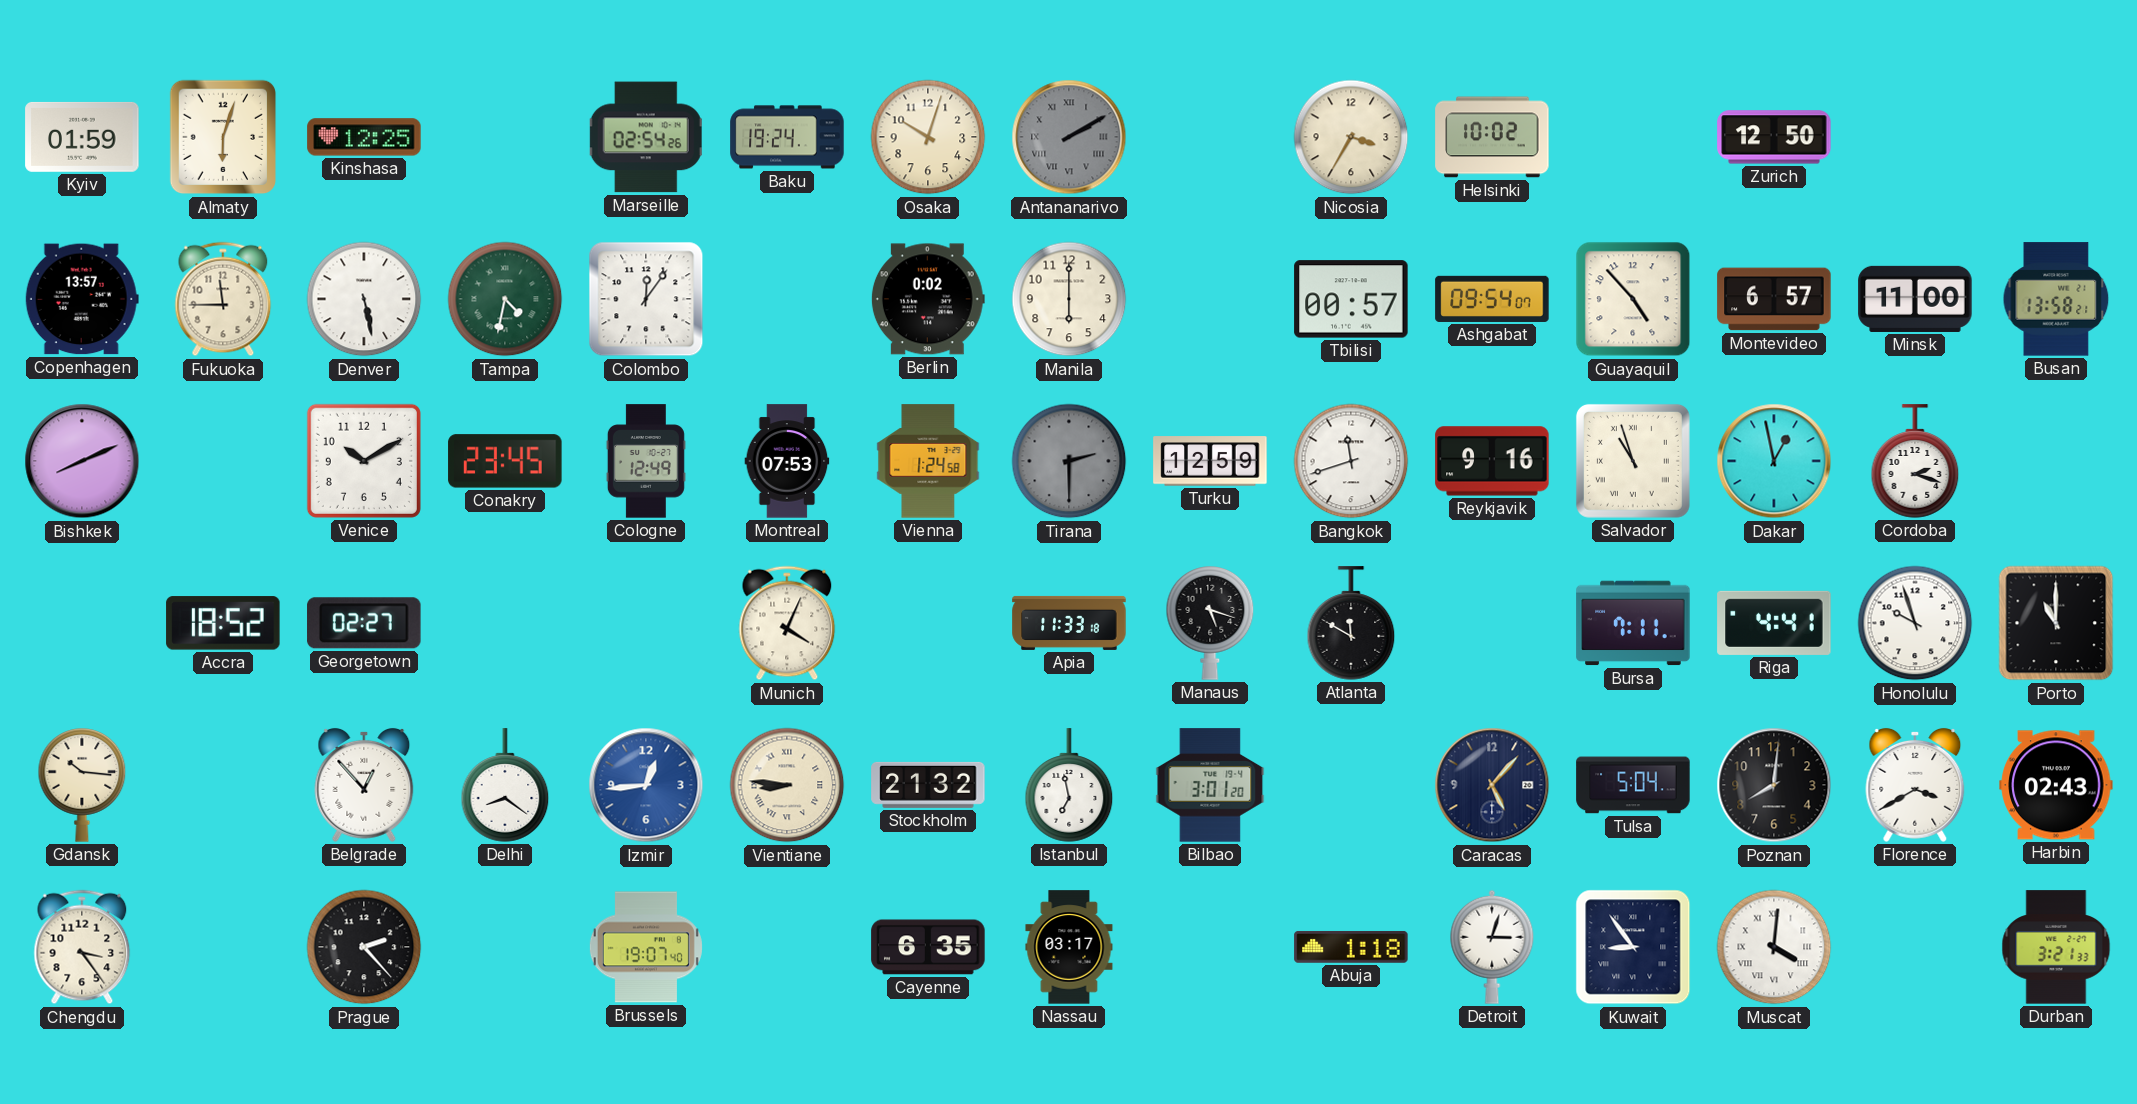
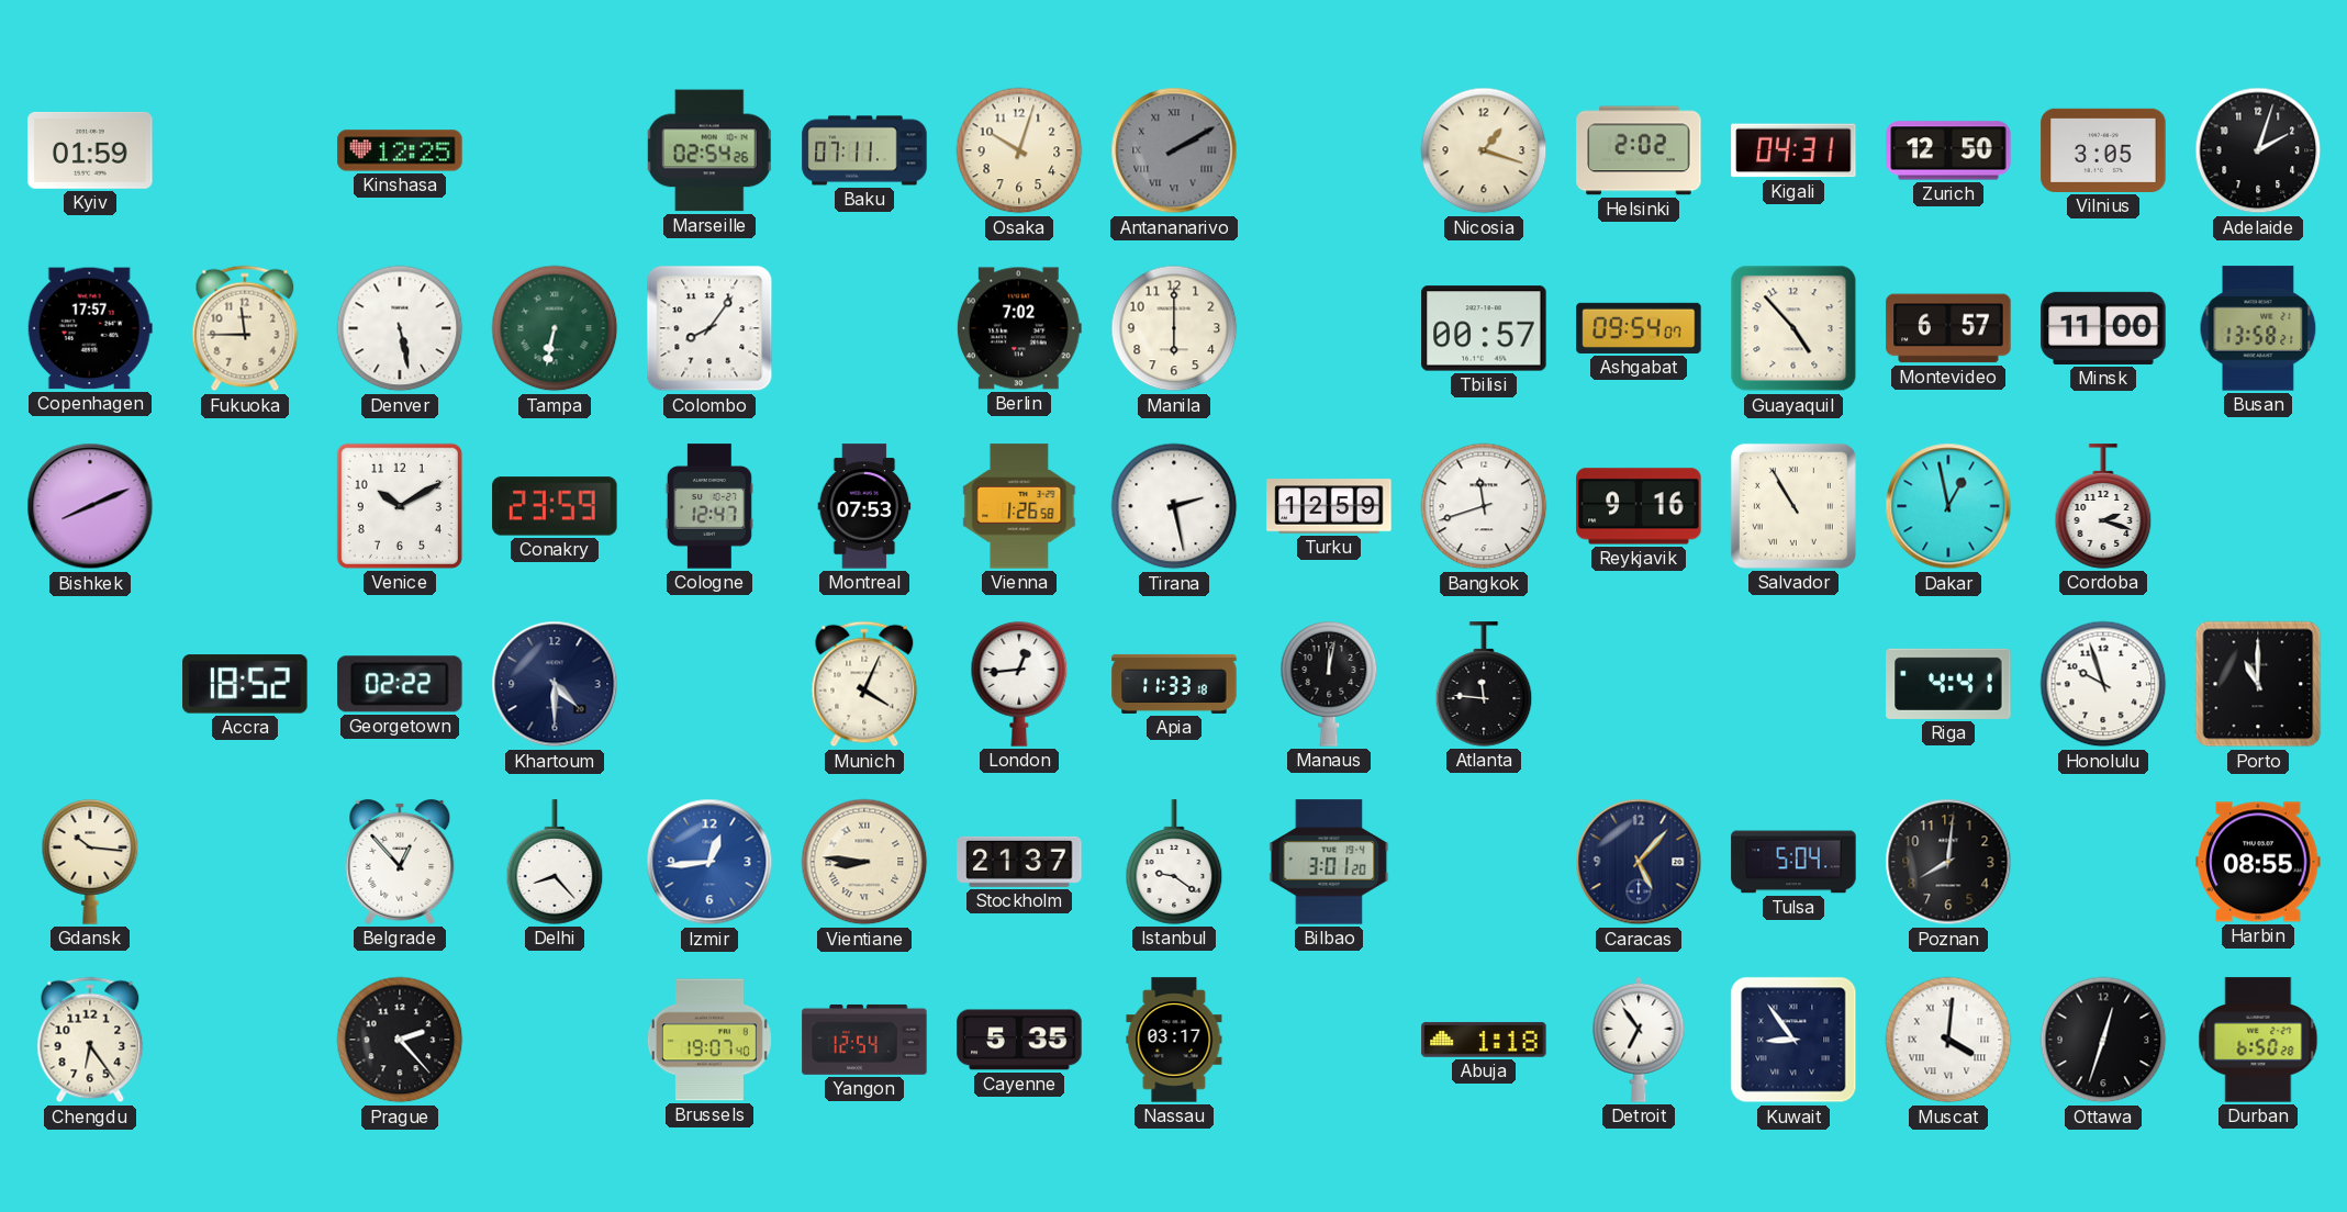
Almaty: 6:03 -> none (223, 137)
Baku: 19:24 -> 07:11 (864, 150)
Nicosia: 3:35 -> 1:18 (1484, 150)
Helsinki: 10:02 -> 2:02 (1639, 150)
Kigali: none -> 04:31 (1793, 150)
Vilnius: none -> 3:05 (2103, 150)
Adelaide: none -> 2:03 (2258, 150)
Copenhagen: 13:57 -> 17:57 (90, 328)
Tampa: 4:32 -> 6:32 (555, 328)
Colombo: 12:06 -> 8:06 (709, 328)
Berlin: 0:02 -> 7:02 (1019, 328)
Conakry: 23:45 -> 23:59 (555, 506)
Cologne: 12:49 -> 12:47 (709, 506)
Vienna: 1:24 -> 1:26 (1019, 506)
Tirana: 2:30 -> 2:28 (1174, 506)
Tirana dial: grey -> white (1174, 506)
Salvador: 10:57 -> 10:55 (1793, 506)
Georgetown: 02:27 -> 02:22 (400, 684)
Khartoum: none -> 4:30 (555, 684)
London: none -> 12:44 (1019, 684)
Manaus: 5:18 -> 12:02 (1329, 684)
Atlanta: 11:50 -> 11:46 (1484, 684)
Bursa: 7:11 -> none (1633, 623)
Delhi: 8:21 -> 8:23 (555, 862)
Stockholm: 21:32 -> 21:37 (1019, 862)
Istanbul: 6:58 -> 9:21 (1174, 862)
Florence: 3:40 -> none (1915, 785)
Harbin: 02:43 -> 08:55 (2258, 862)
Chengdu: 3:24 -> 6:24 (90, 1040)
Yangon: none -> 12:54 (864, 1040)
Cayenne: 6:35 -> 5:35 (1019, 1040)
Detroit: 3:03 -> 6:54 (1639, 1040)
Ottawa: none -> 12:33 (2103, 1040)
Durban: 3:21 -> 6:50 (2258, 1040)
